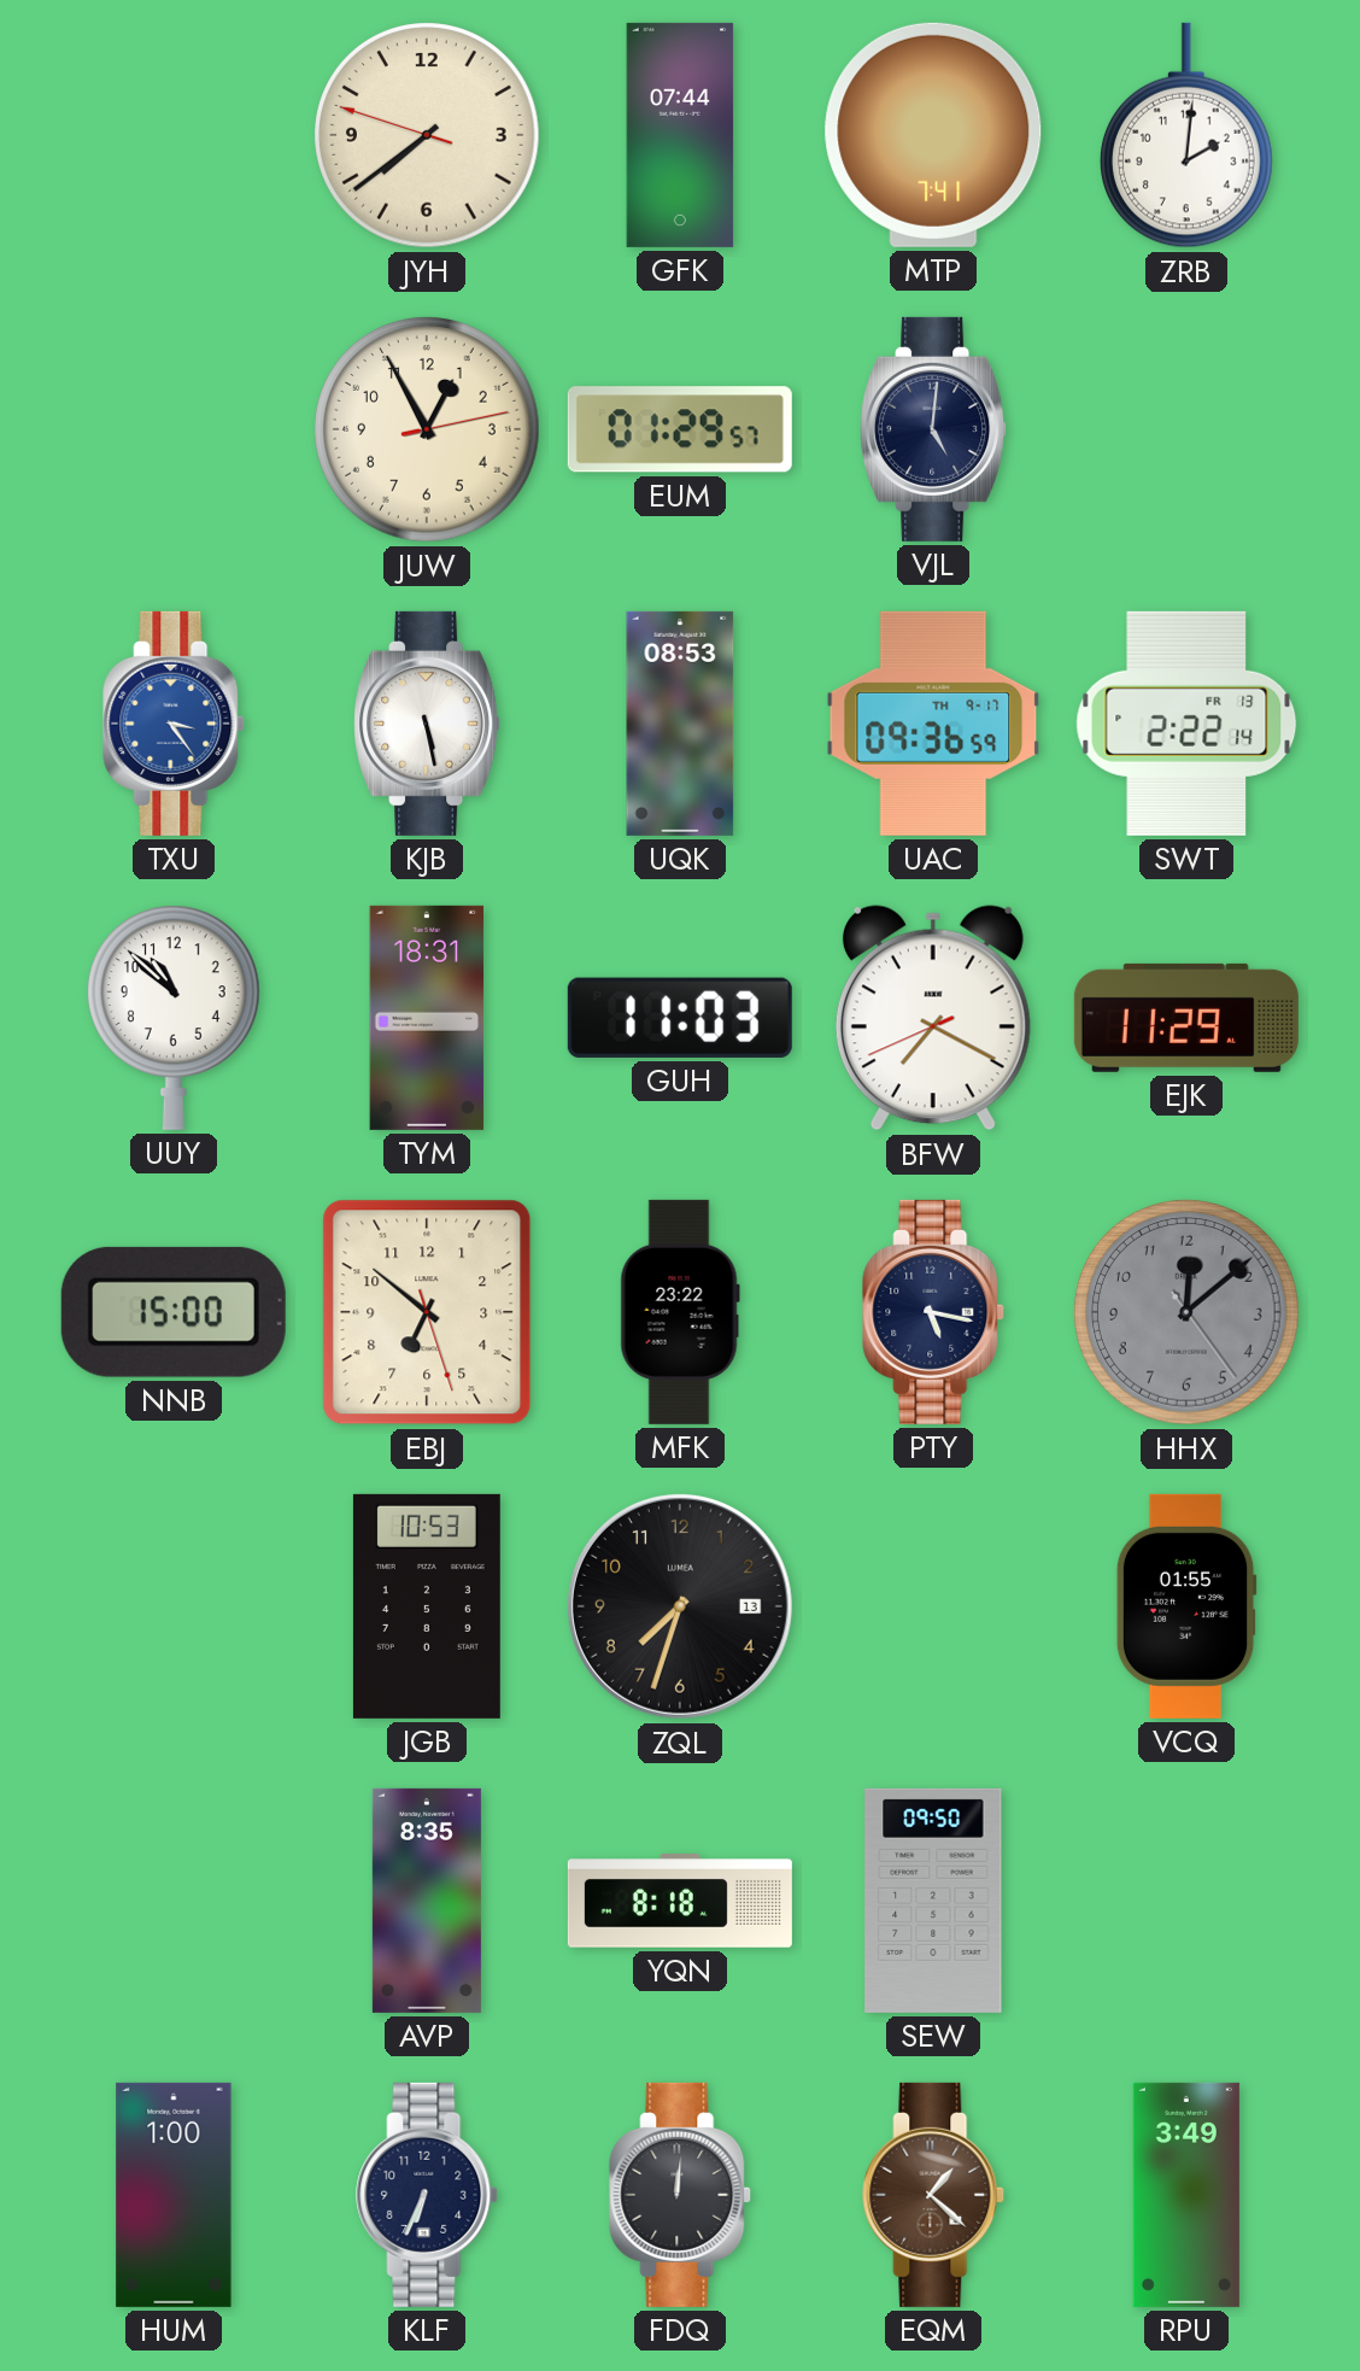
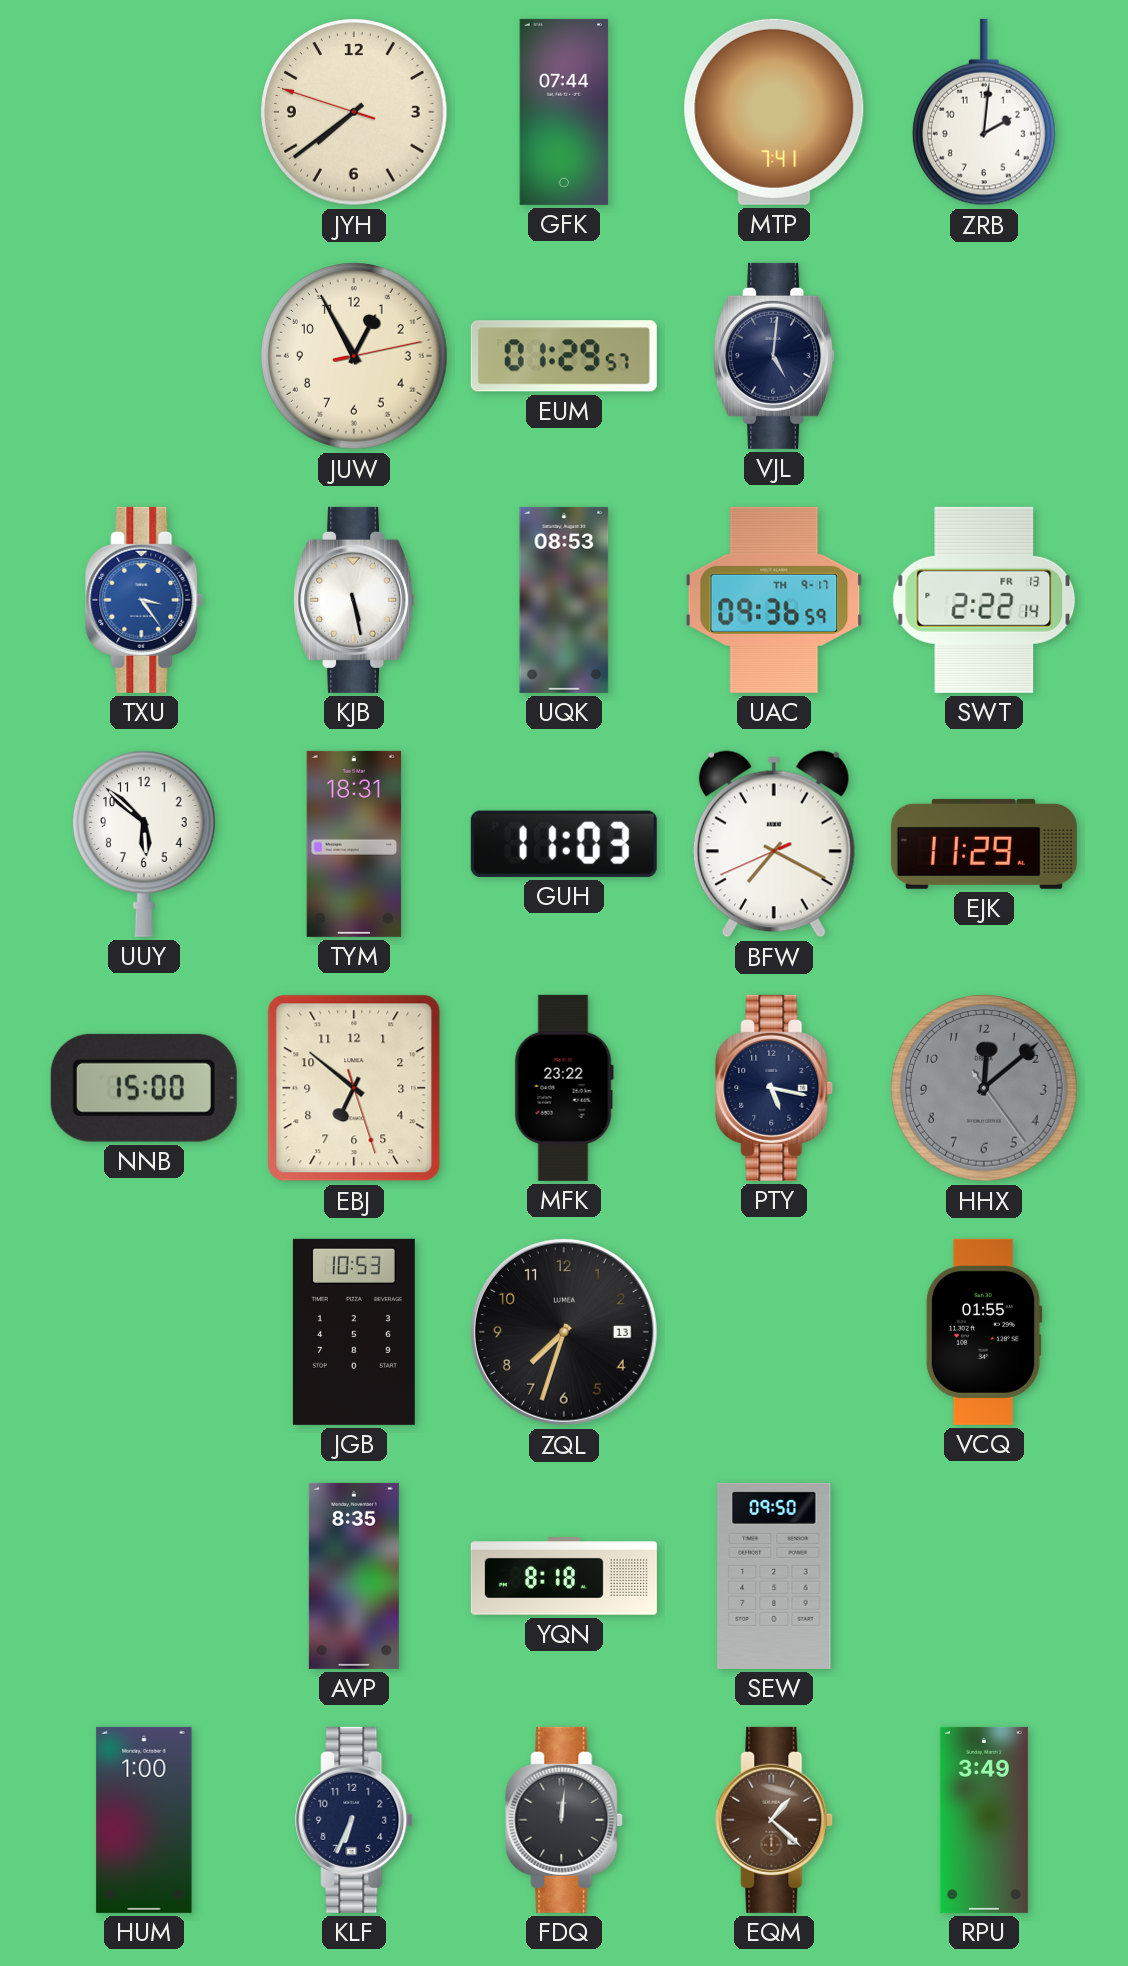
UUY: 10:52 -> 5:52 (144, 844)
